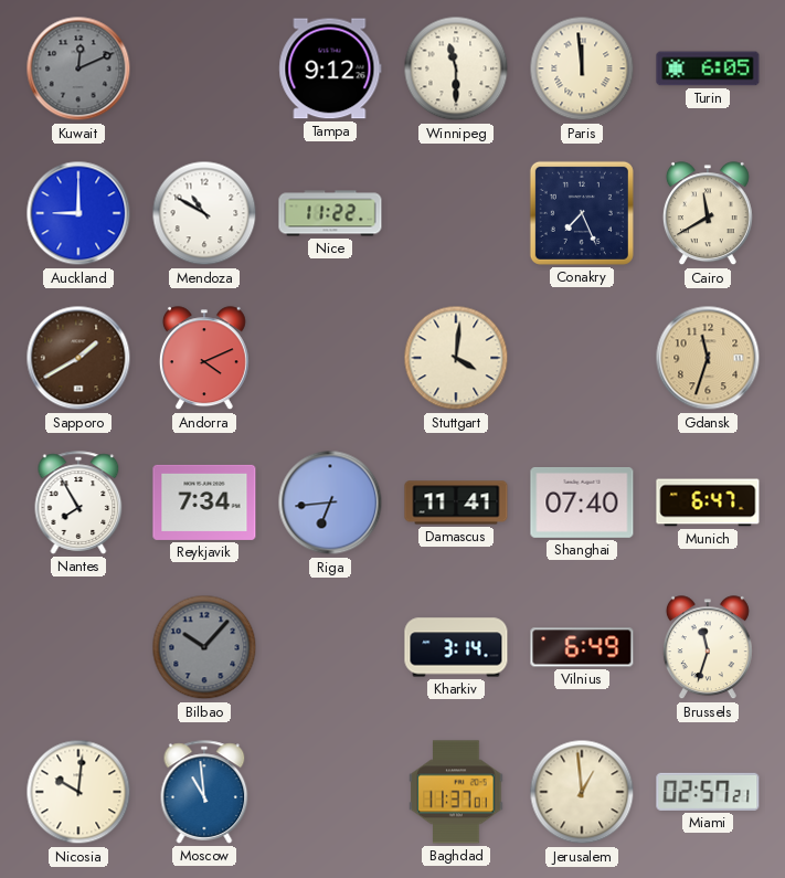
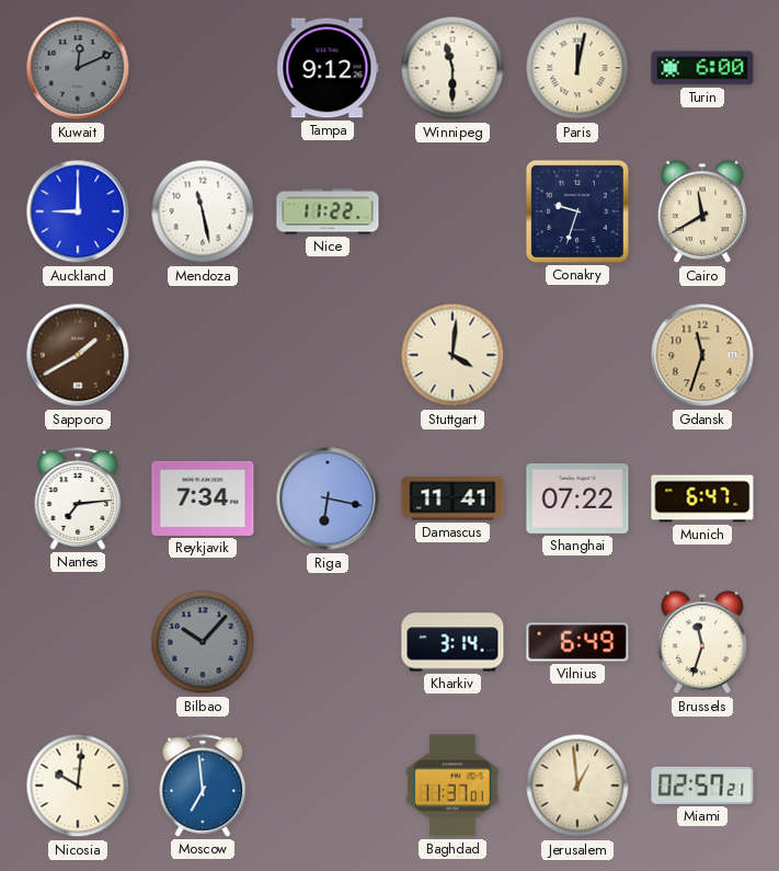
Paris: 11:59 -> 12:02 (577, 68)
Turin: 6:05 -> 6:00 (702, 68)
Mendoza: 10:50 -> 11:28 (203, 211)
Conakry: 7:26 -> 9:33 (577, 211)
Andorra: 4:11 -> none (204, 359)
Nantes: 7:55 -> 7:14 (78, 498)
Riga: 6:44 -> 6:17 (328, 498)
Shanghai: 07:40 -> 07:22 (577, 498)
Moscow: 10:59 -> 6:59 (203, 786)
